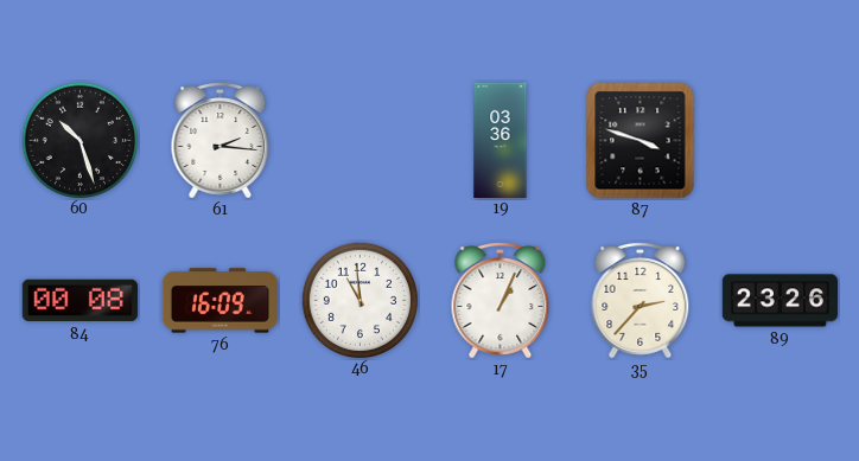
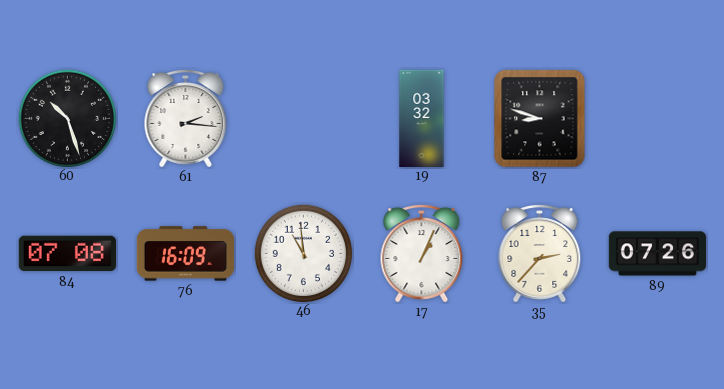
19: 03:36 -> 03:32 (422, 118)
87: 3:48 -> 8:48 (540, 119)
84: 00:08 -> 07:08 (67, 254)
89: 23:26 -> 07:26 (657, 254)
